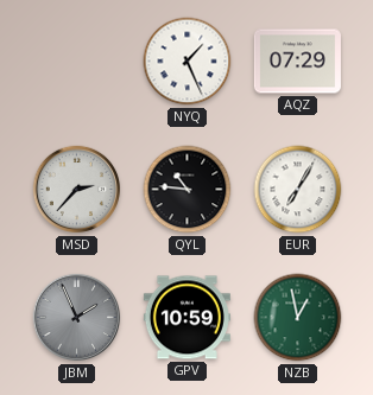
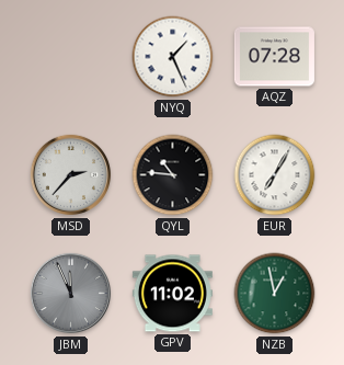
AQZ: 07:29 -> 07:28 (274, 57)
JBM: 1:56 -> 11:56 (71, 294)
GPV: 10:59 -> 11:02 (172, 294)
